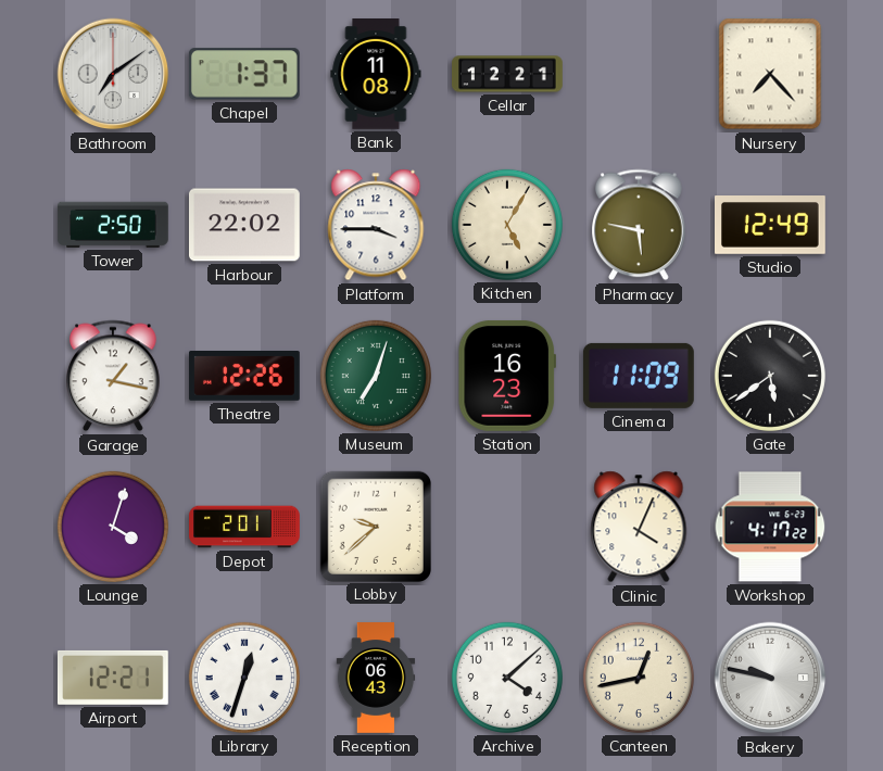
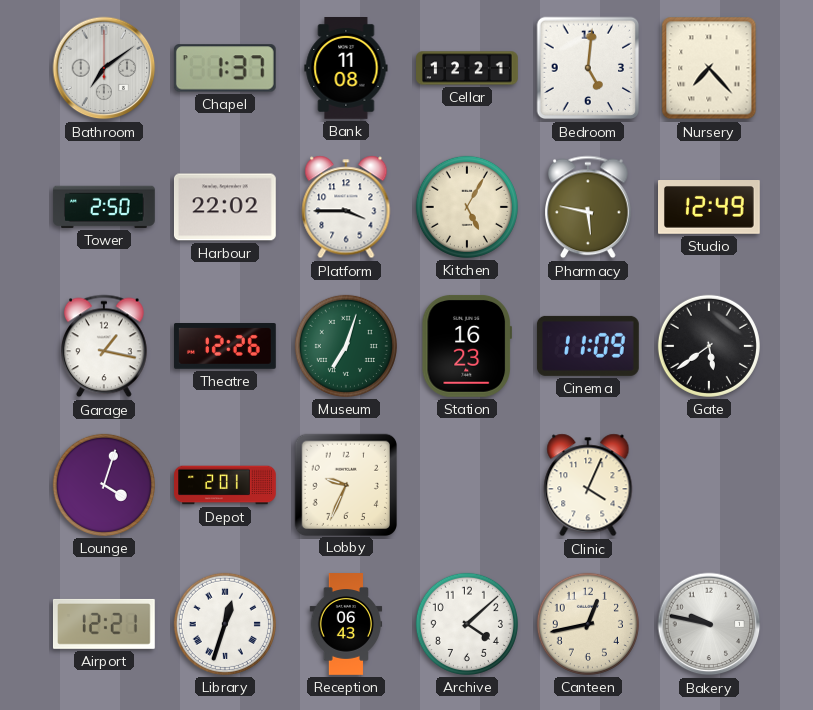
Bedroom: none -> 5:01 (588, 68)
Lobby: 9:38 -> 9:34 (345, 484)
Workshop: 4:17 -> none (770, 527)
